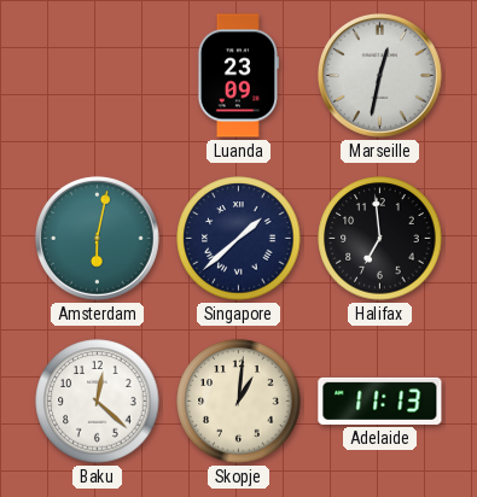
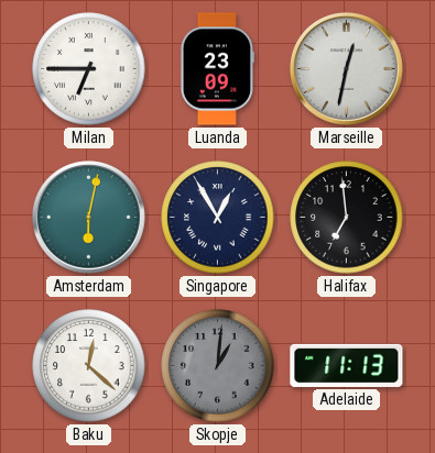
Milan: none -> 6:45 (89, 69)
Singapore: 1:38 -> 12:55 (218, 218)
Skopje dial: cream -> grey (218, 366)
